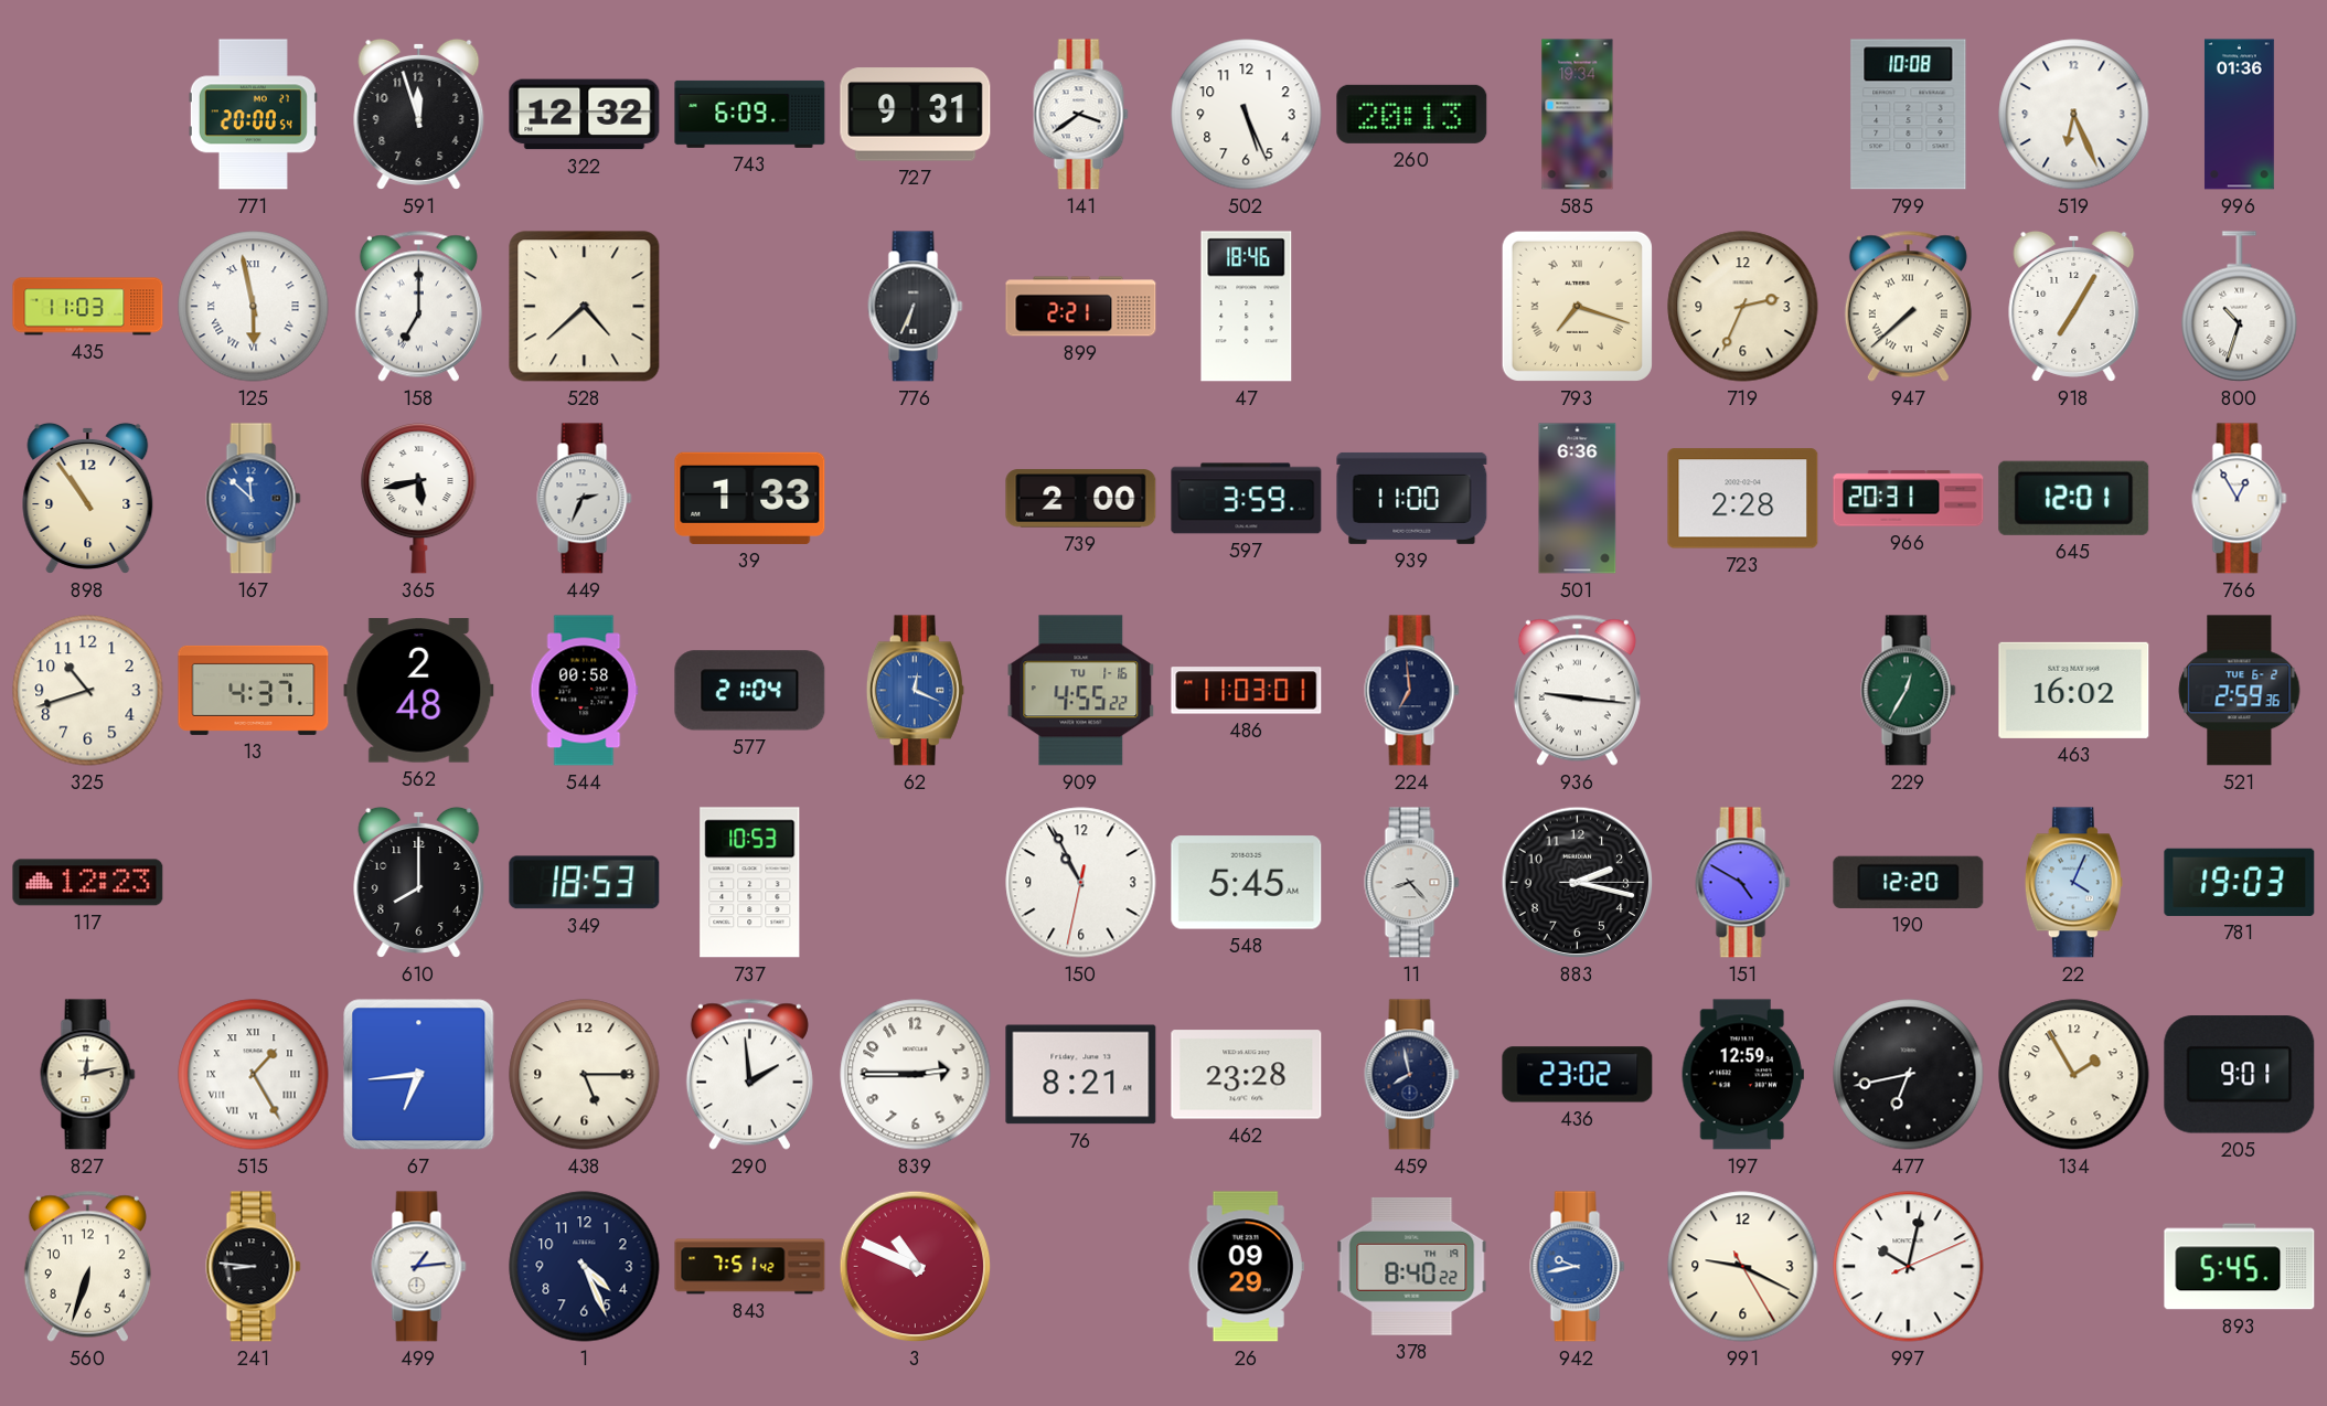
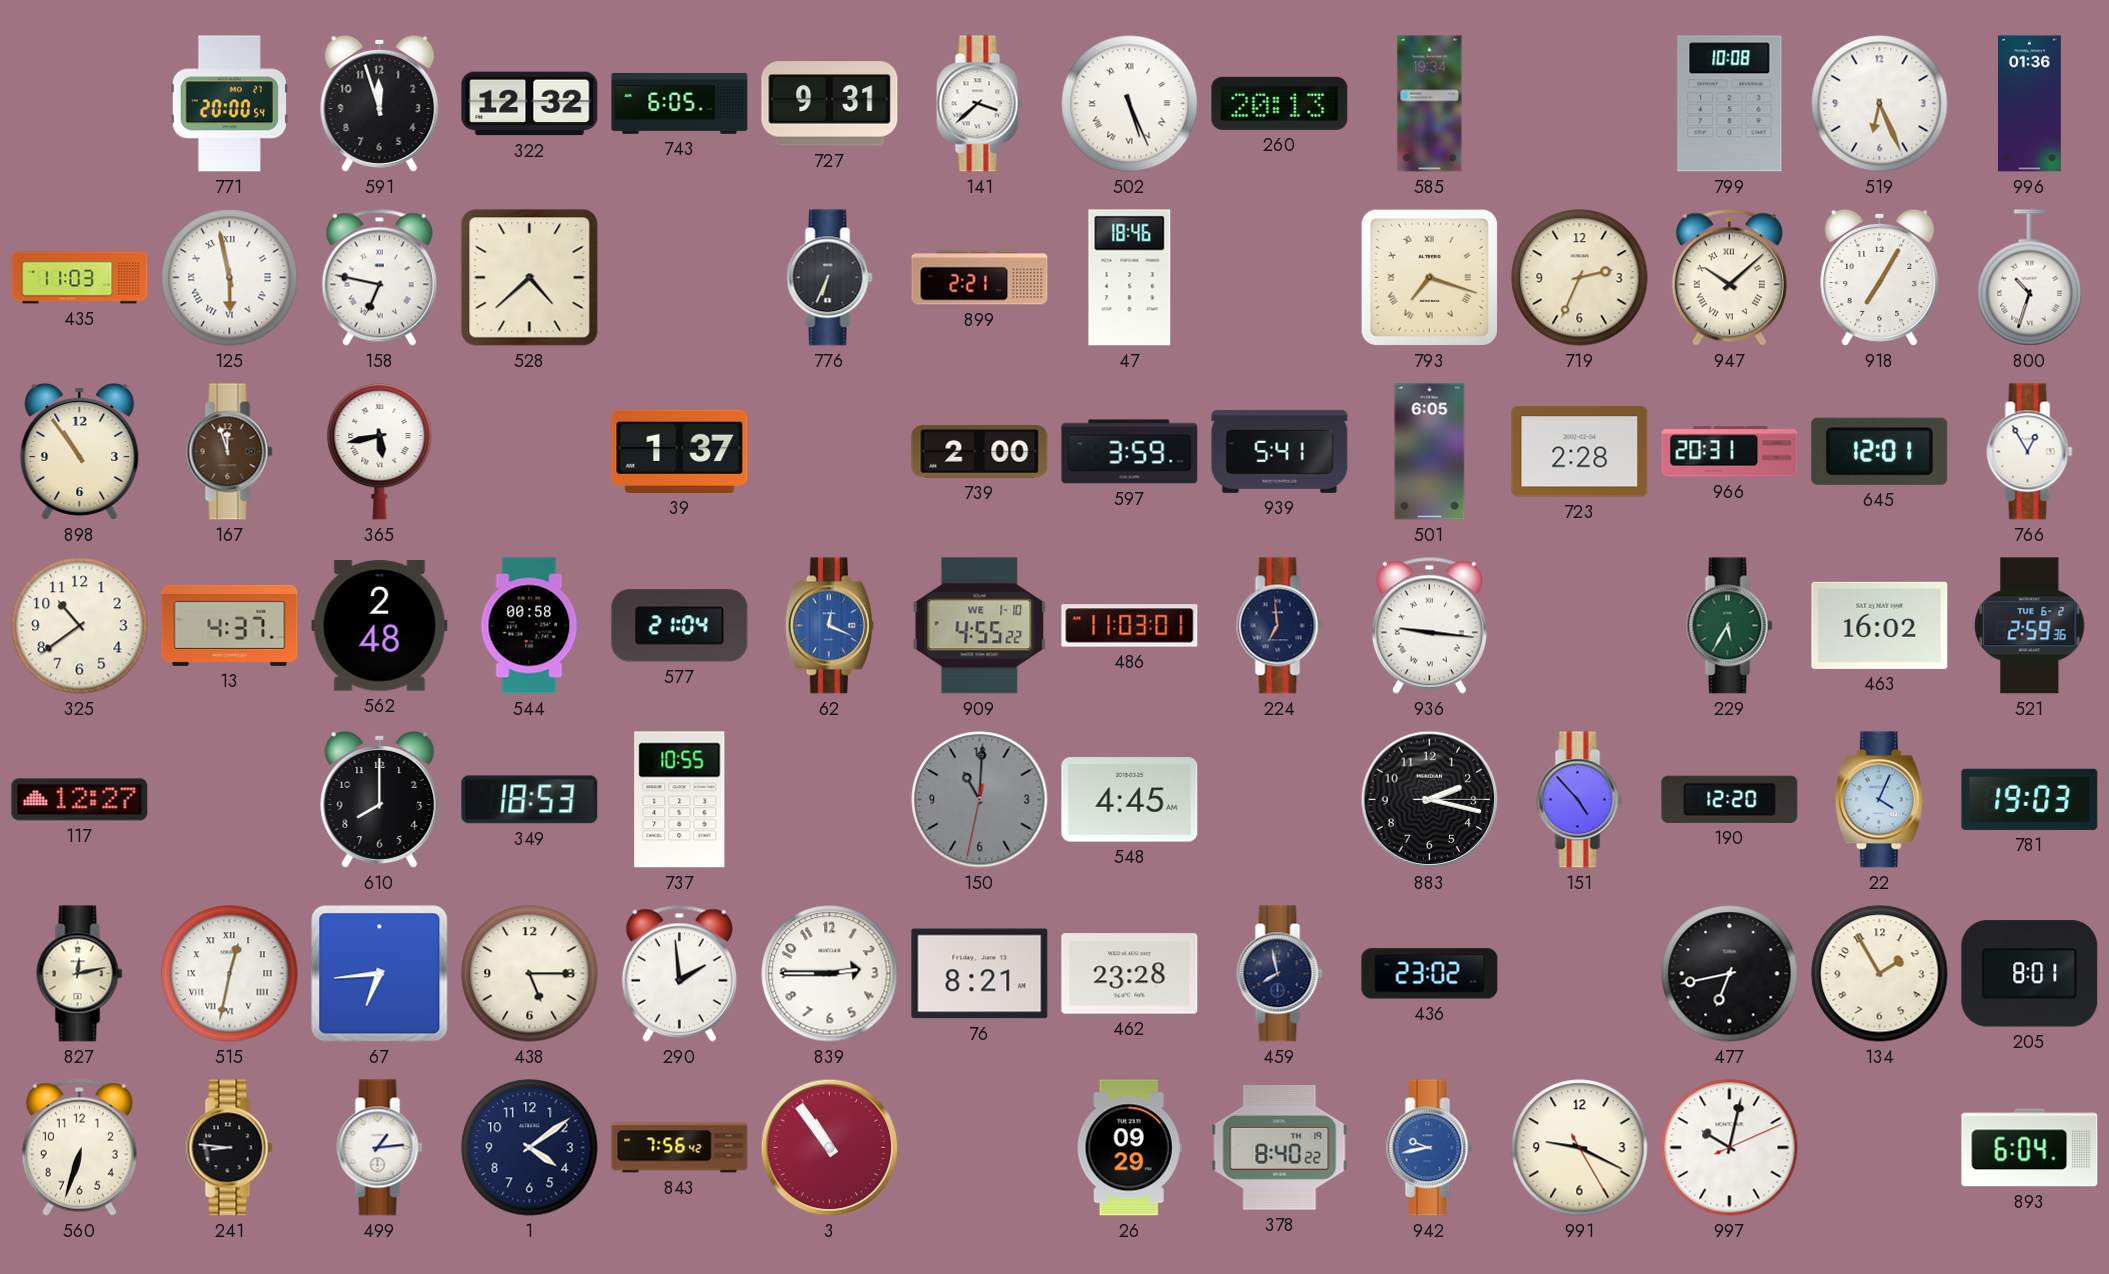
743: 6:09 -> 6:05 (680, 103)
141: 3:39 -> 3:38 (980, 104)
502 numerals: Arabic -> Roman (1130, 104)
158: 7:00 -> 6:47 (379, 277)
947: 7:38 -> 10:08 (1729, 277)
167: 11:52 -> 11:57 (230, 452)
167 dial: blue -> brown (230, 452)
449: 2:34 -> none (585, 499)
39: 1:33 -> 1:37 (680, 451)
939: 11:00 -> 5:41 (1280, 451)
501: 6:36 -> 6:05 (1430, 452)
325: 10:42 -> 10:39 (80, 626)
909 date: TU 1-16 -> WE 1-10 (980, 626)
229: 12:35 -> 5:35 (1730, 626)
117: 12:23 -> 12:27 (80, 800)
737: 10:53 -> 10:55 (680, 800)
150: 10:55 -> 11:00 (980, 800)
150 dial: white -> grey (980, 800)
548: 5:45 -> 4:45 (1130, 800)
11: 8:23 -> none (1412, 883)
151: 4:50 -> 4:53 (1580, 800)
515: 1:25 -> 12:32 (230, 974)
197: 12:59 -> none (1742, 1075)
205: 9:01 -> 8:01 (2030, 974)
1: 4:26 -> 4:09 (530, 1148)
843: 7:51 -> 7:56 (680, 1148)
3: 10:49 -> 10:54 (830, 1148)
893: 5:45 -> 6:04 (2030, 1148)
